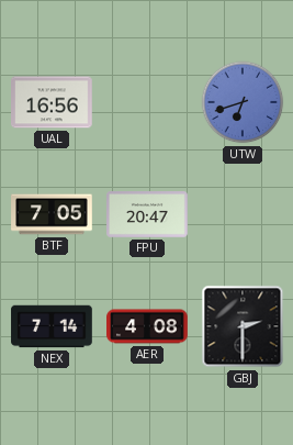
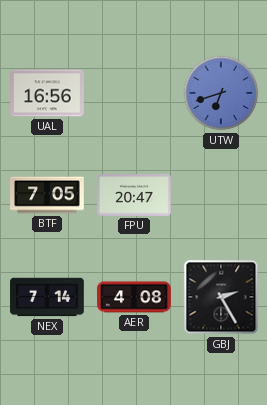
GBJ: 2:30 -> 2:25 (221, 297)
